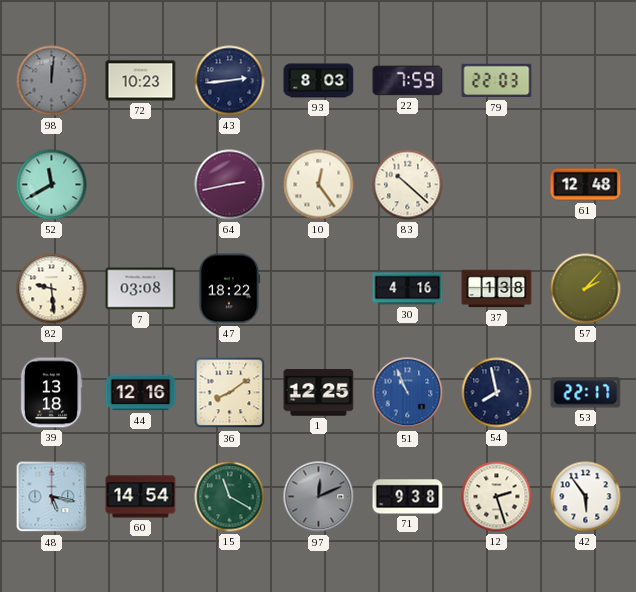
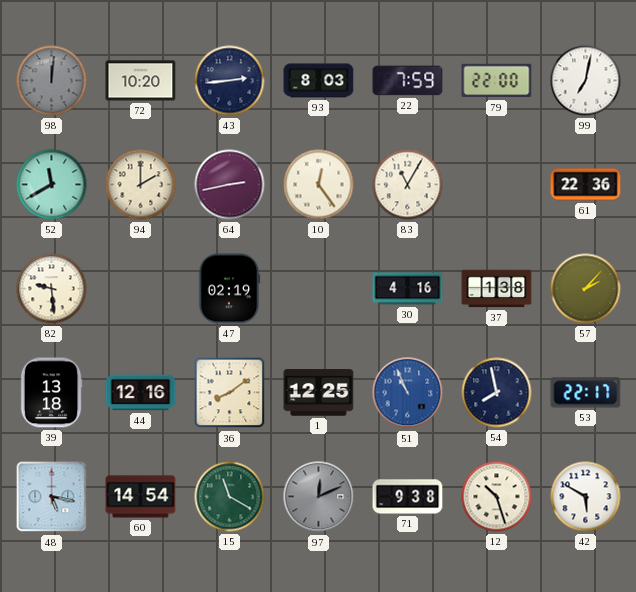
72: 10:23 -> 10:20 (141, 81)
79: 22:03 -> 22:00 (497, 81)
99: none -> 7:02 (586, 81)
94: none -> 2:00 (141, 185)
83: 10:22 -> 11:05 (408, 185)
61: 12:48 -> 22:36 (586, 185)
7: 03:08 -> none (141, 289)
47: 18:22 -> 02:19 (229, 289)
12: 2:27 -> 10:27 (497, 497)
42: 5:54 -> 5:50 (586, 497)
